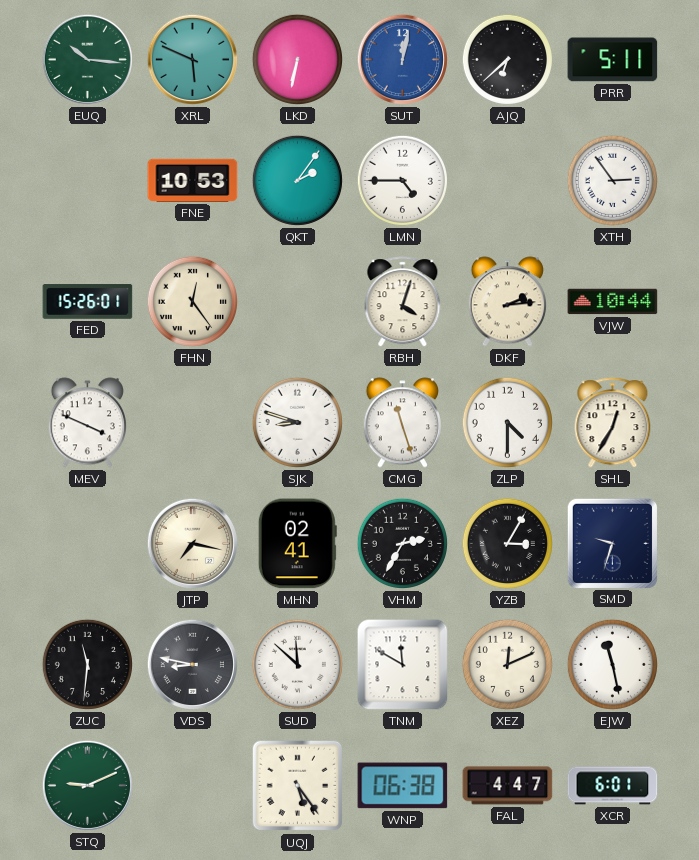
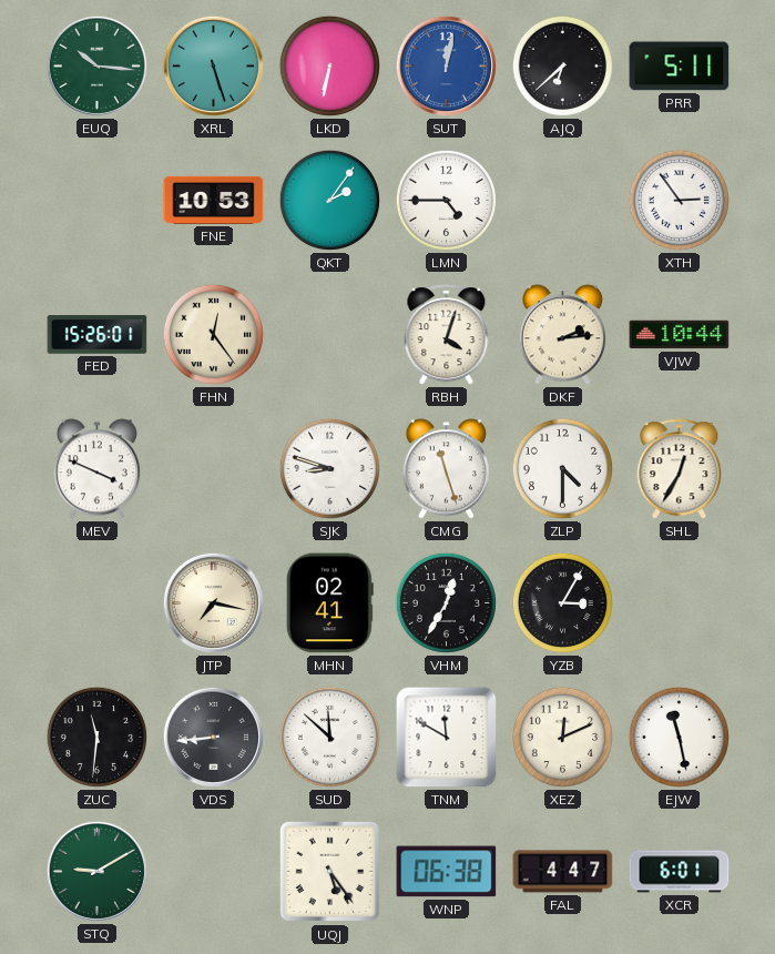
XRL: 5:49 -> 5:27 (213, 65)
VHM: 2:35 -> 12:35 (446, 602)
SMD: 9:33 -> none (612, 543)
VDS: 8:47 -> 8:44 (213, 737)
STQ: 9:11 -> 9:10 (96, 871)
